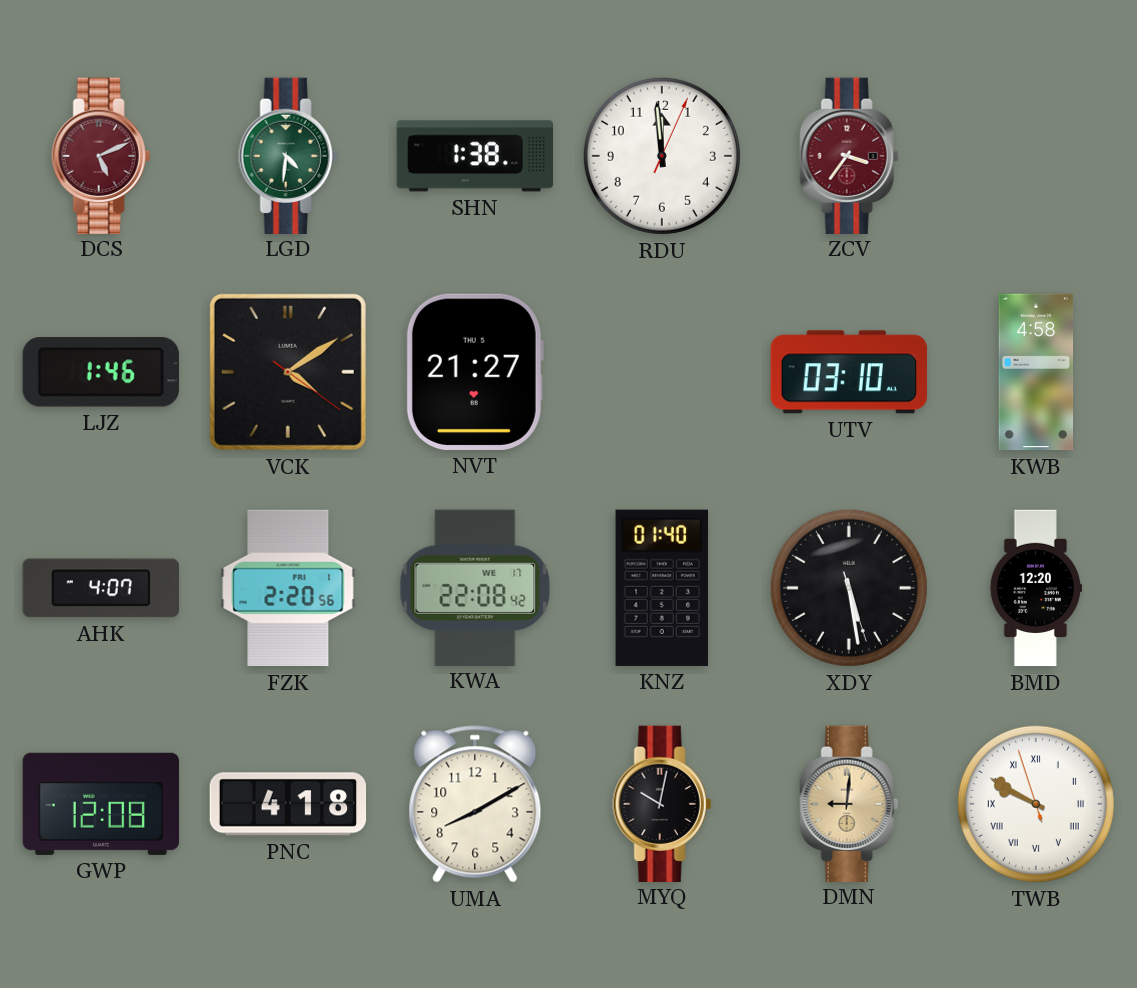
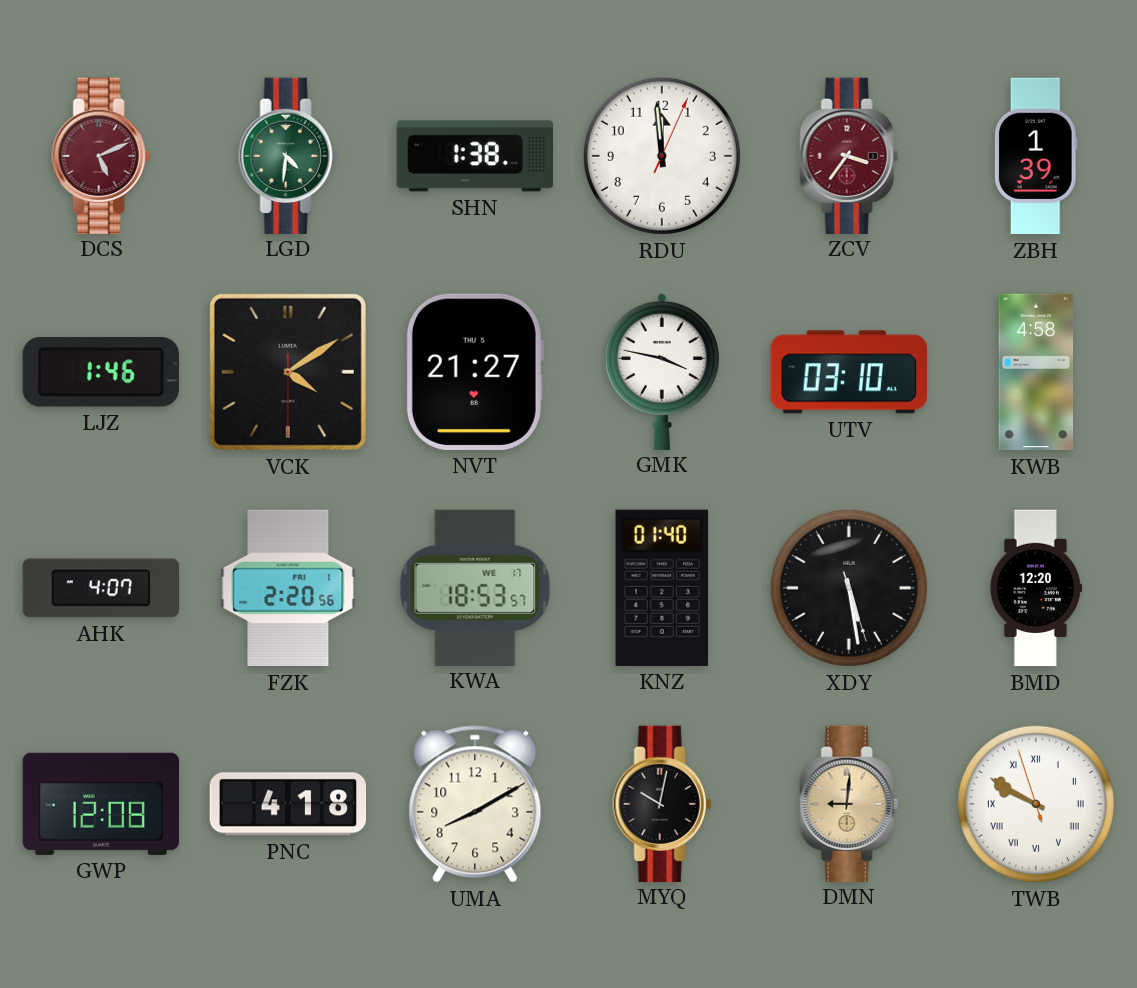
ZBH: none -> 1:39 (1036, 156)
VCK: 4:09:21 -> 4:09:30 (288, 372)
GMK: none -> 3:47 (662, 371)
KWA: 22:08 -> 18:53 (475, 587)
